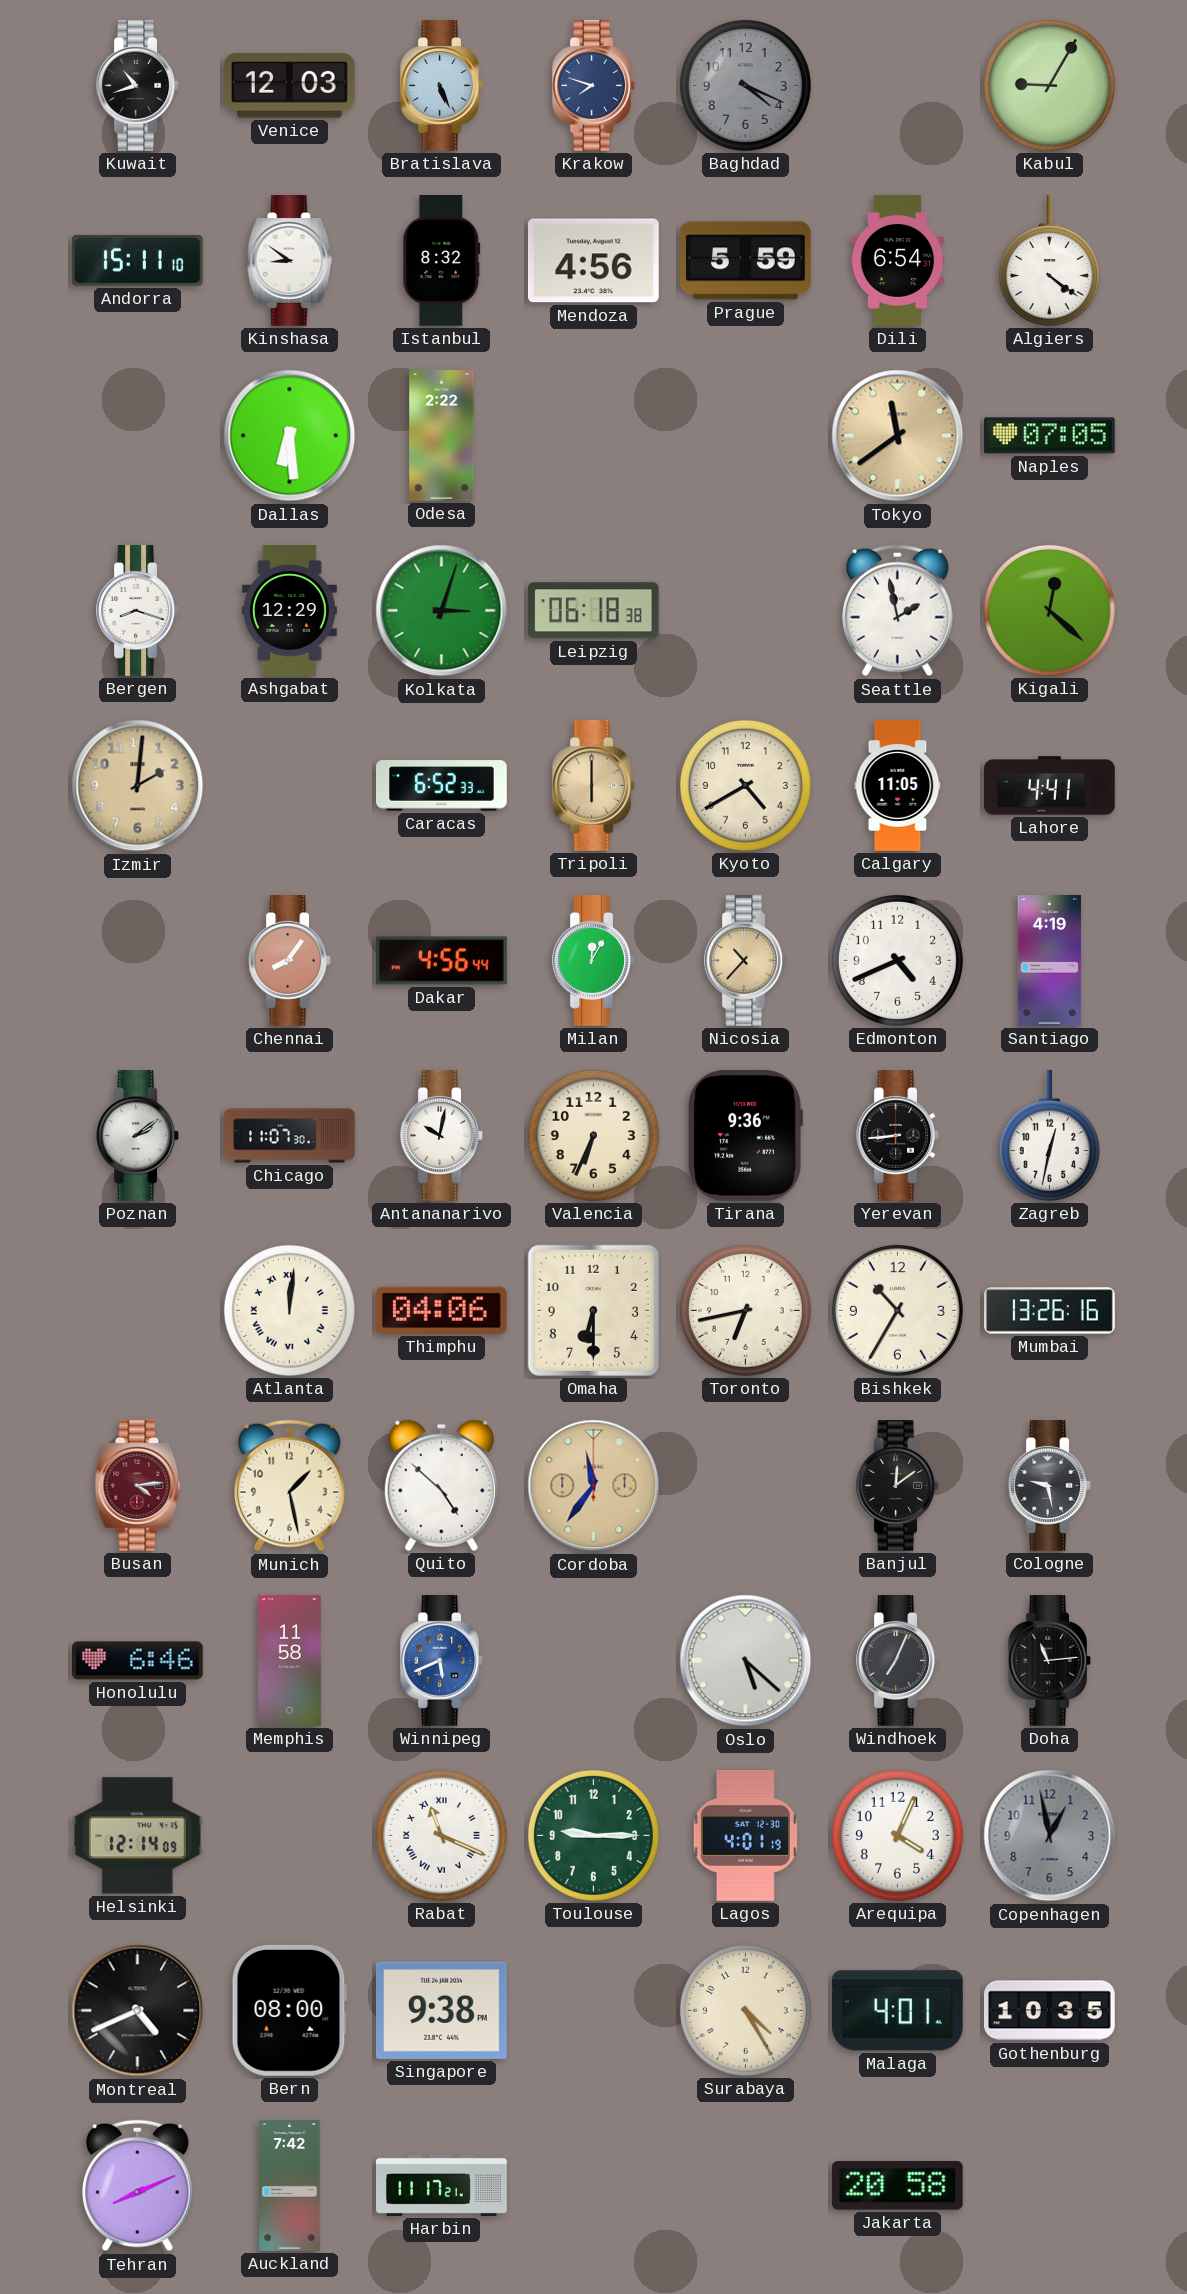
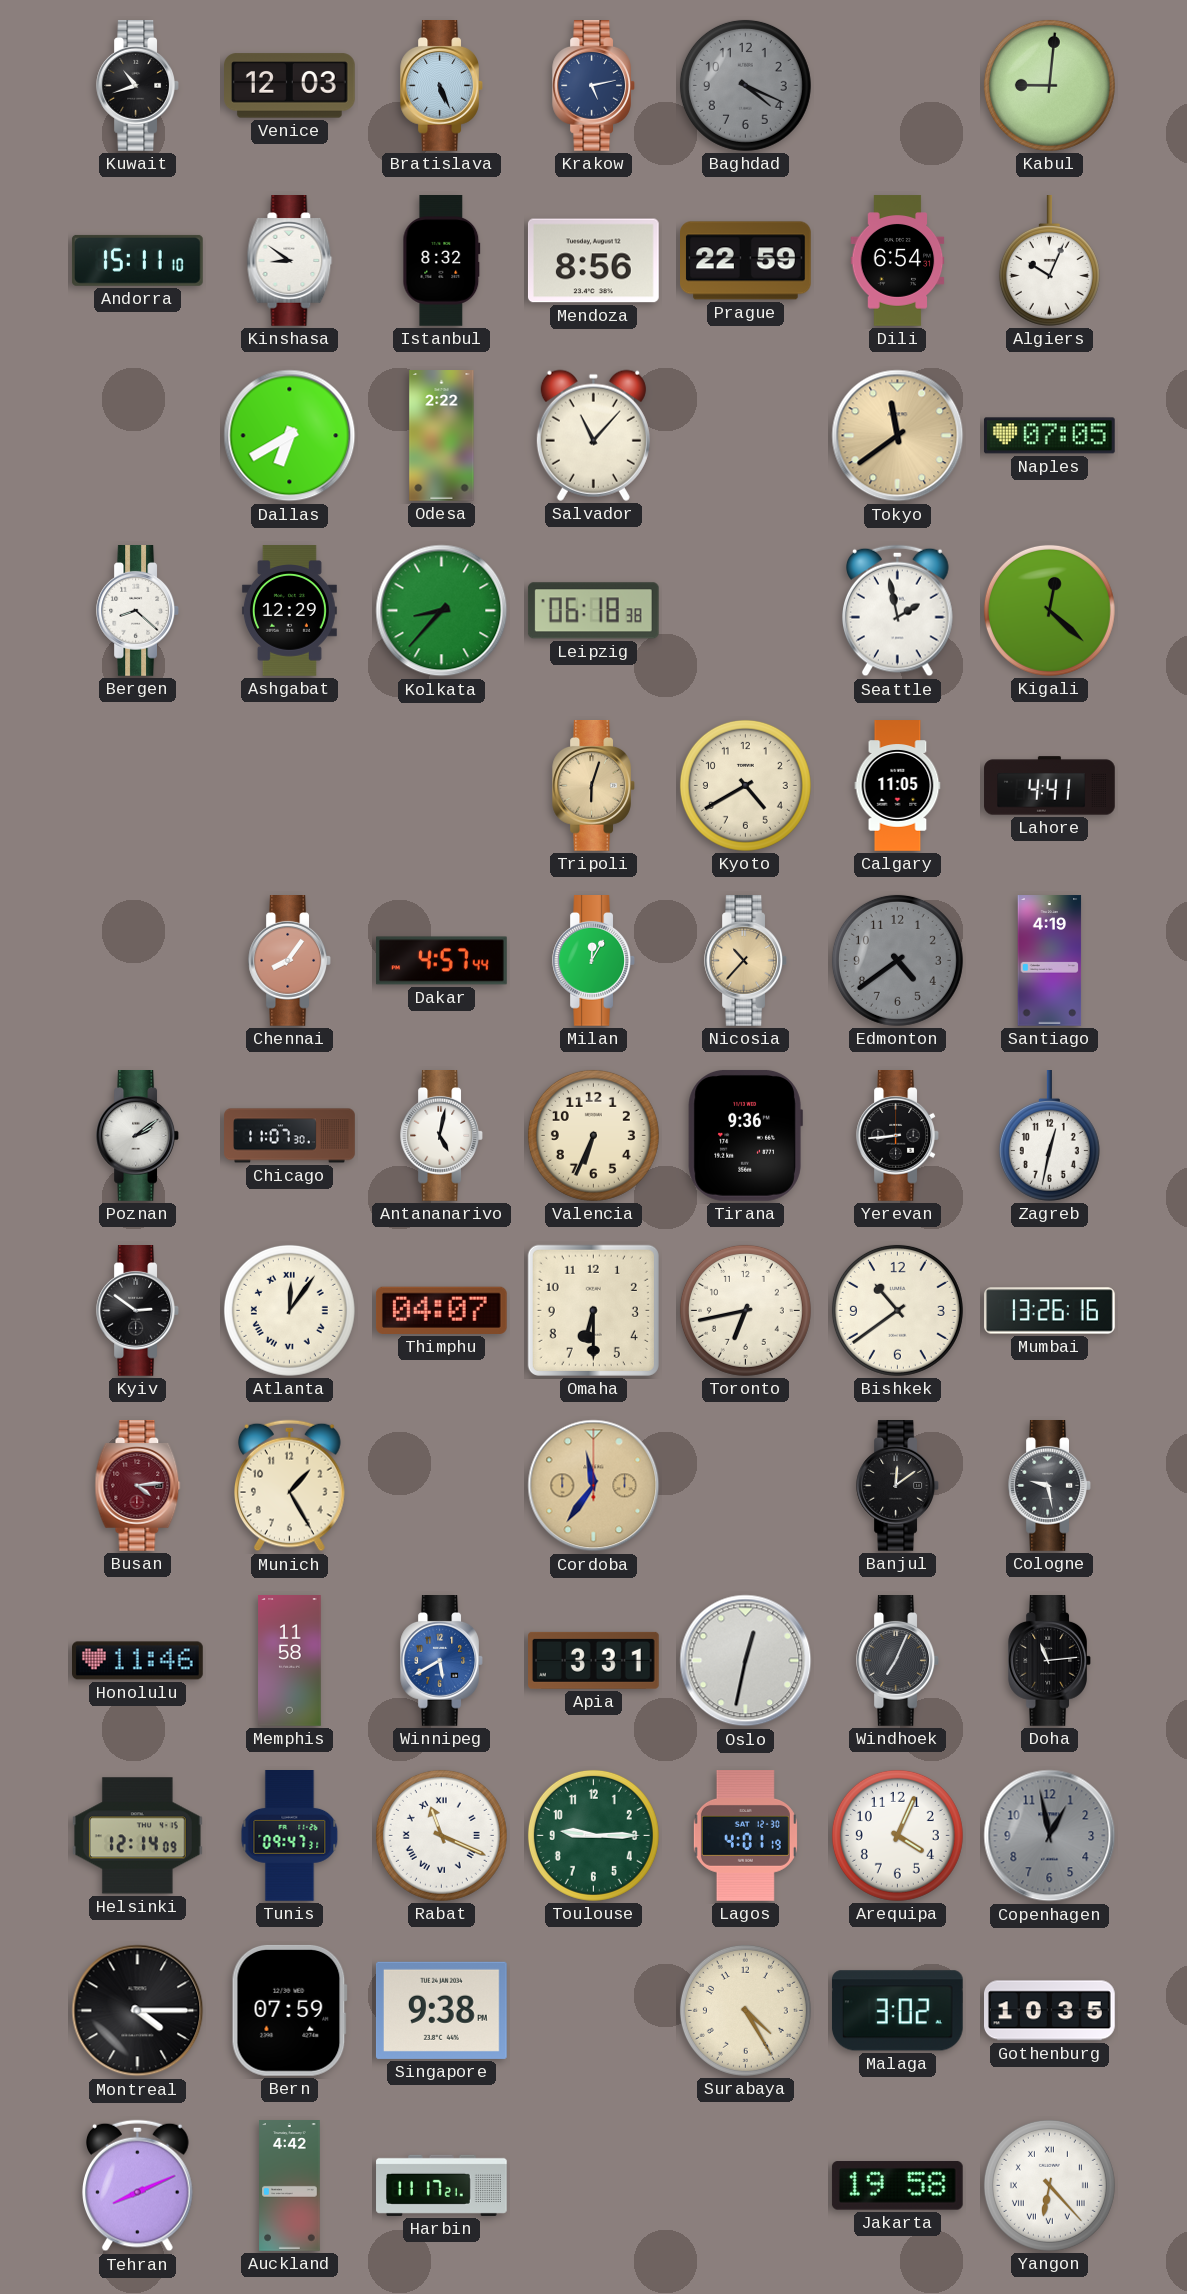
Krakow: 7:48 -> 5:13 (593, 86)
Kabul: 9:05 -> 9:01 (1049, 85)
Mendoza: 4:56 -> 8:56 (593, 261)
Prague: 5:59 -> 22:59 (746, 261)
Algiers: 4:21 -> 10:04 (1049, 261)
Dallas: 6:29 -> 6:40 (290, 436)
Salvador: none -> 11:07 (593, 435)
Bergen: 8:18 -> 8:22 (137, 611)
Kolkata: 3:03 -> 8:37 (442, 611)
Izmir: 2:01 -> none (138, 786)
Caracas: 6:52 -> none (442, 786)
Tripoli: 6:00 -> 6:03 (593, 786)
Dakar: 4:56 -> 4:57 (442, 961)
Edmonton: 4:41 -> 4:39 (897, 960)
Edmonton dial: white -> grey (897, 960)
Antananarivo: 10:02 -> 5:02 (441, 1136)
Kyiv: none -> 2:51 (137, 1311)
Atlanta: 12:01 -> 12:06 (289, 1310)
Thimphu: 04:06 -> 04:07 (441, 1310)
Bishkek: 10:35 -> 10:39 (897, 1310)
Munich: 1:28 -> 1:25 (290, 1486)
Quito: 4:52 -> none (441, 1485)
Honolulu: 6:46 -> 11:46 (138, 1661)
Winnipeg: 5:41 -> 5:40 (441, 1661)
Apia: none -> 3:31 (594, 1660)
Oslo: 5:22 -> 12:32 (746, 1661)
Tunis: none -> 09:47 (290, 1836)
Montreal: 4:41 -> 4:15 (138, 2011)
Bern: 08:00 -> 07:59 (289, 2010)
Malaga: 4:01 -> 3:02 (897, 2011)
Auckland: 7:42 -> 4:42 (290, 2186)
Jakarta: 20:58 -> 19:58 (897, 2186)
Yangon: none -> 6:23 (1049, 2185)
